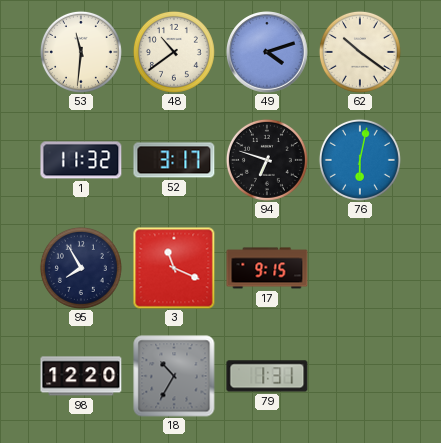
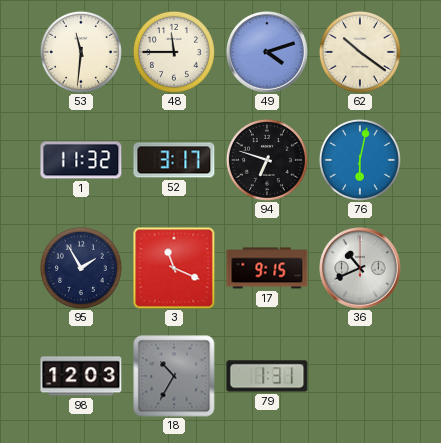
48: 10:39 -> 11:45 (174, 52)
95: 7:55 -> 1:55 (81, 268)
36: none -> 10:41 (360, 268)
98: 12:20 -> 12:03 (81, 376)
